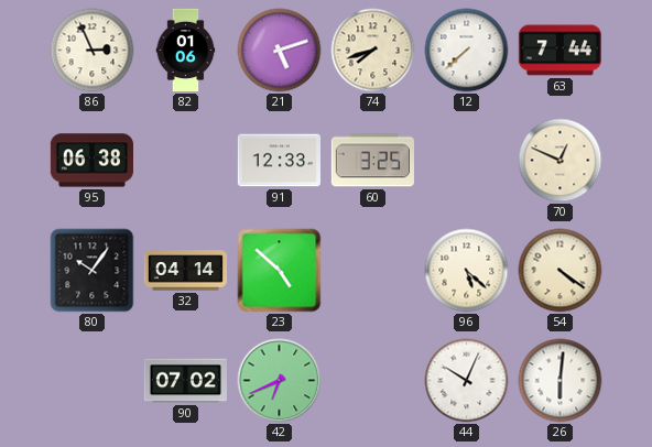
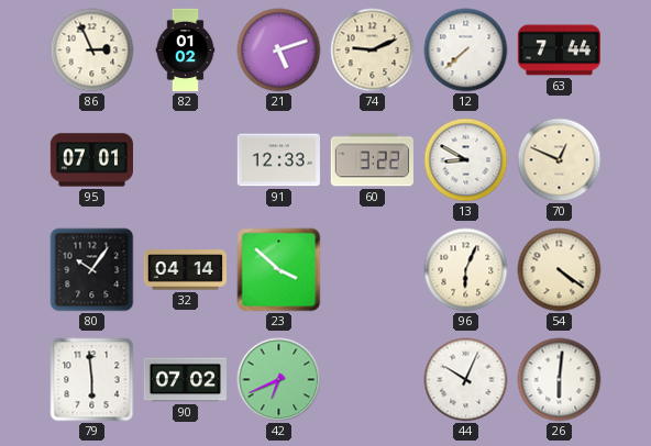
82: 01:06 -> 01:02 (186, 51)
74: 7:42 -> 9:11 (373, 51)
95: 06:38 -> 07:01 (91, 160)
60: 3:25 -> 3:22 (372, 160)
13: none -> 8:50 (466, 160)
23: 4:52 -> 3:52 (279, 270)
96: 5:22 -> 6:04 (466, 270)
79: none -> 5:59 (92, 380)
